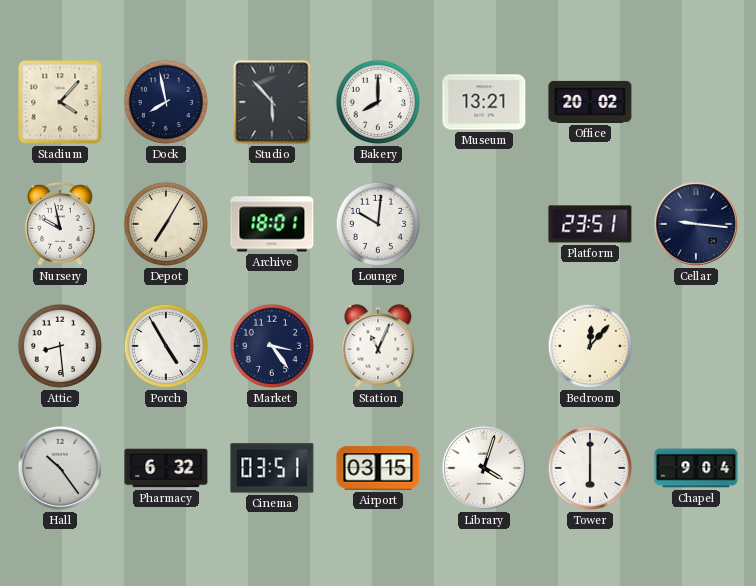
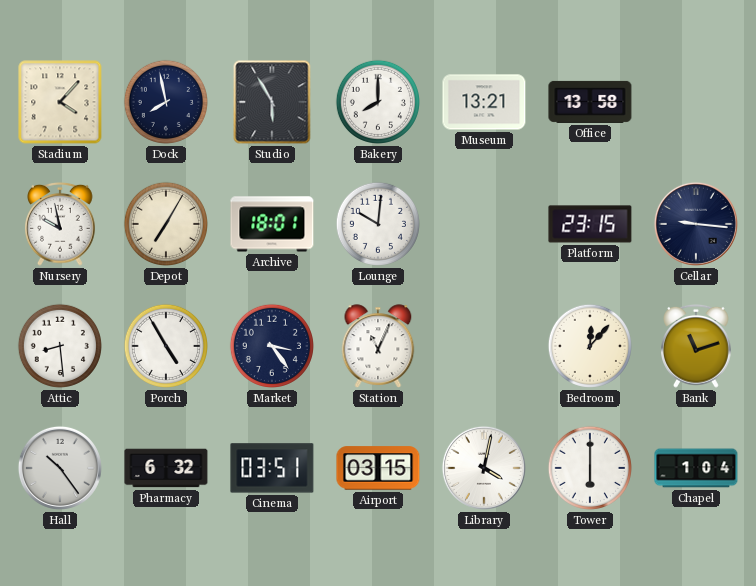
Studio: 5:53 -> 5:55 (272, 102)
Office: 20:02 -> 13:58 (590, 102)
Platform: 23:51 -> 23:15 (590, 224)
Bank: none -> 11:12 (697, 346)
Library: 4:03 -> 4:02 (484, 468)
Chapel: 9:04 -> 1:04 (696, 468)
